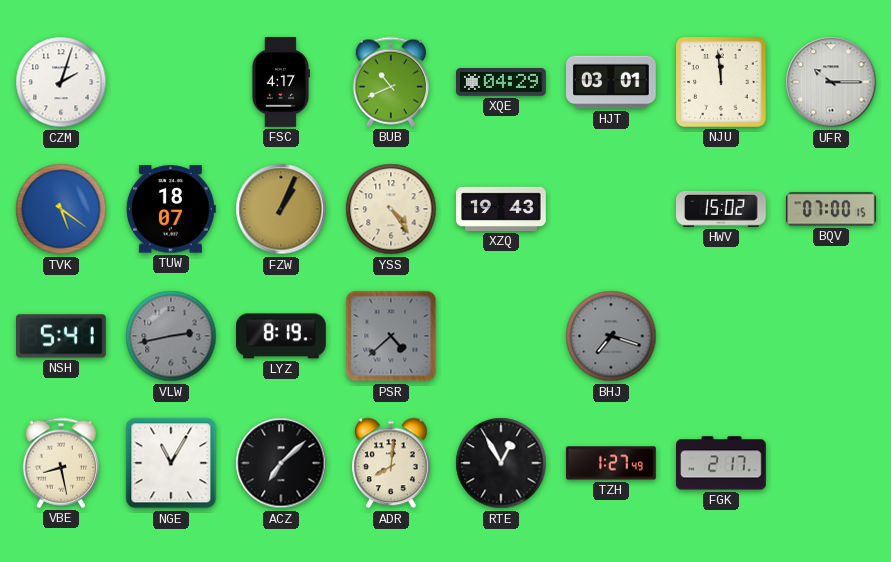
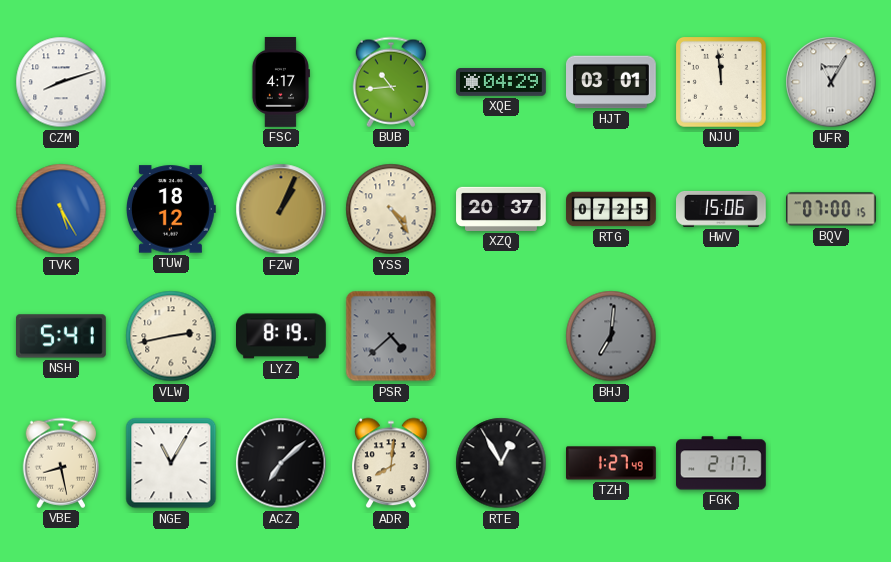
CZM: 2:03 -> 8:12 (61, 82)
BUB: 10:41 -> 10:44 (390, 82)
UFR: 10:15 -> 11:05 (831, 82)
TVK: 5:21 -> 5:25 (61, 209)
TUW: 18:07 -> 18:12 (171, 209)
XZQ: 19:43 -> 20:37 (501, 209)
RTG: none -> 07:25 (611, 209)
HWV: 15:02 -> 15:06 (722, 209)
VLW dial: grey -> cream (171, 336)
BHJ: 7:18 -> 7:01 (611, 336)
